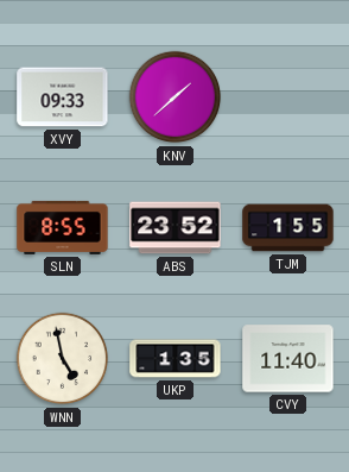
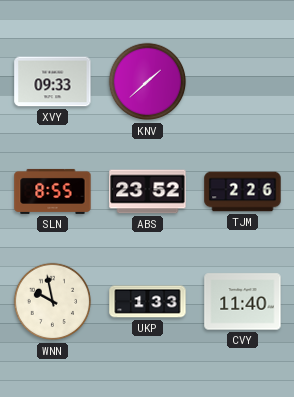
TJM: 1:55 -> 2:26 (243, 192)
WNN: 4:58 -> 9:58 (53, 302)
UKP: 1:35 -> 1:33 (148, 302)
